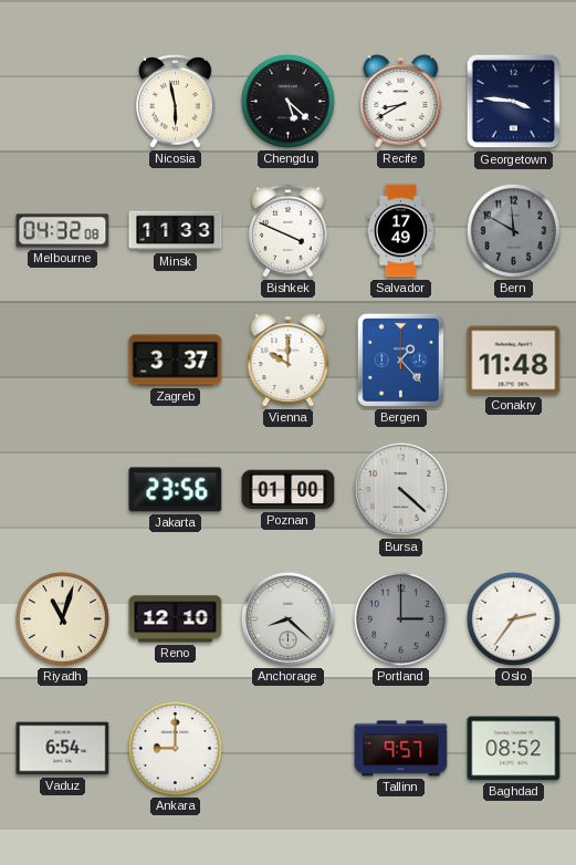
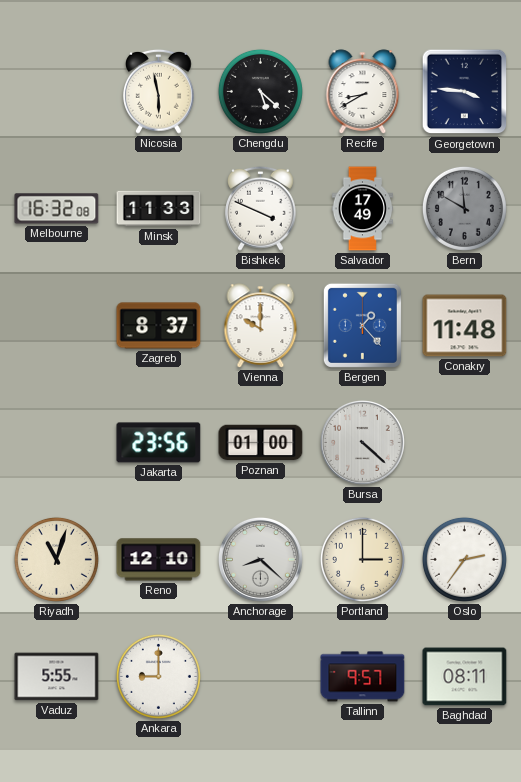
Melbourne: 04:32 -> 16:32 (57, 209)
Zagreb: 3:37 -> 8:37 (159, 326)
Portland dial: grey -> cream (362, 559)
Vaduz: 6:54 -> 5:55 (57, 677)
Baghdad: 08:52 -> 08:11 (465, 677)
